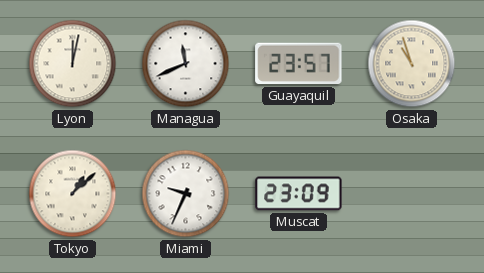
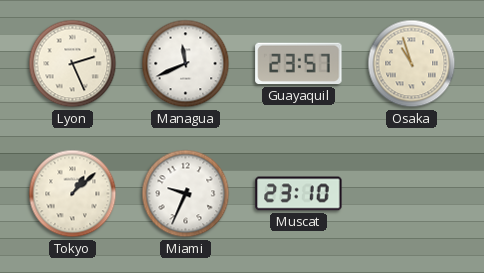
Lyon: 12:02 -> 2:26 (73, 64)
Muscat: 23:09 -> 23:10 (299, 194)
